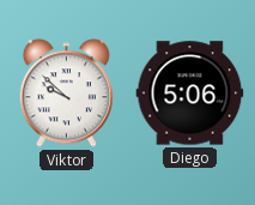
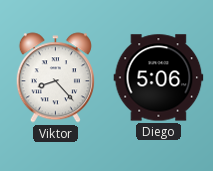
Viktor: 9:52 -> 8:23 (55, 78)
